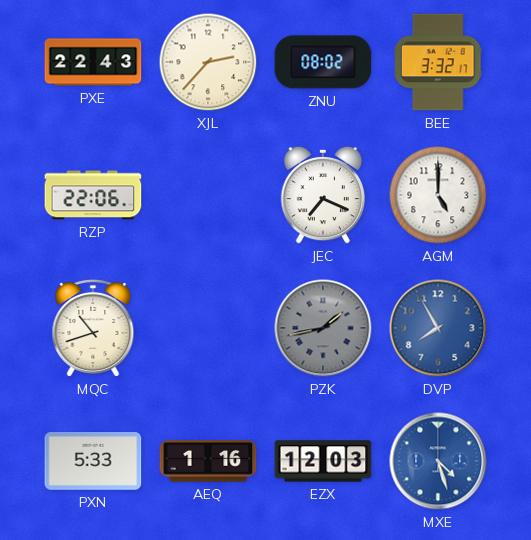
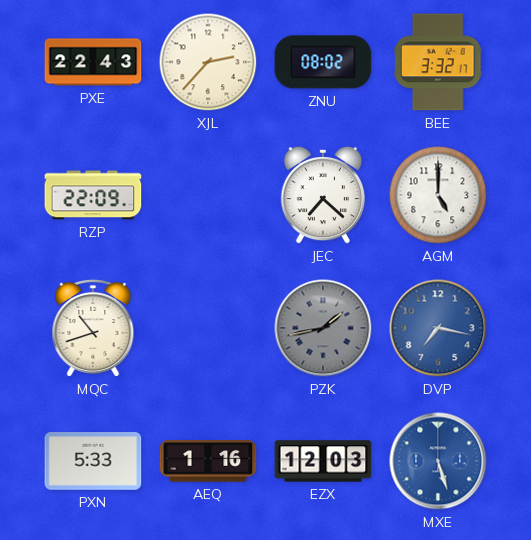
RZP: 22:06 -> 22:09 (93, 195)
JEC: 7:19 -> 7:22 (323, 195)
DVP: 7:55 -> 7:17 (438, 328)
MXE: 4:27 -> 5:27 (438, 461)
